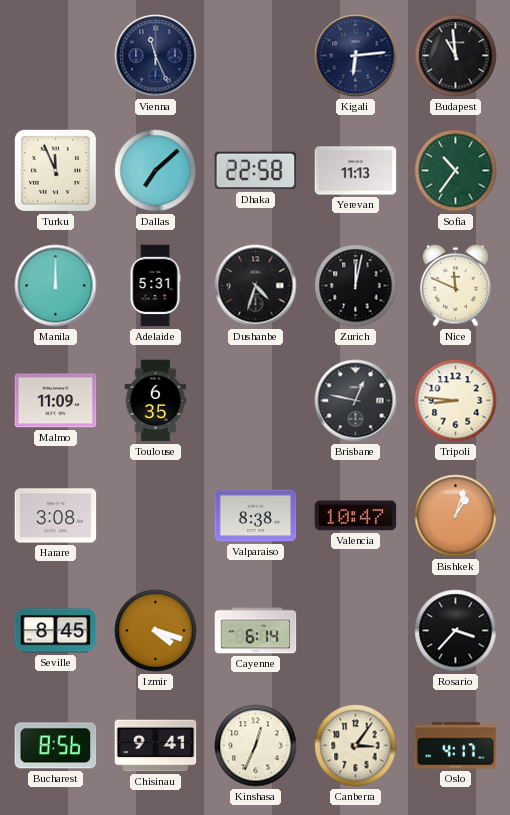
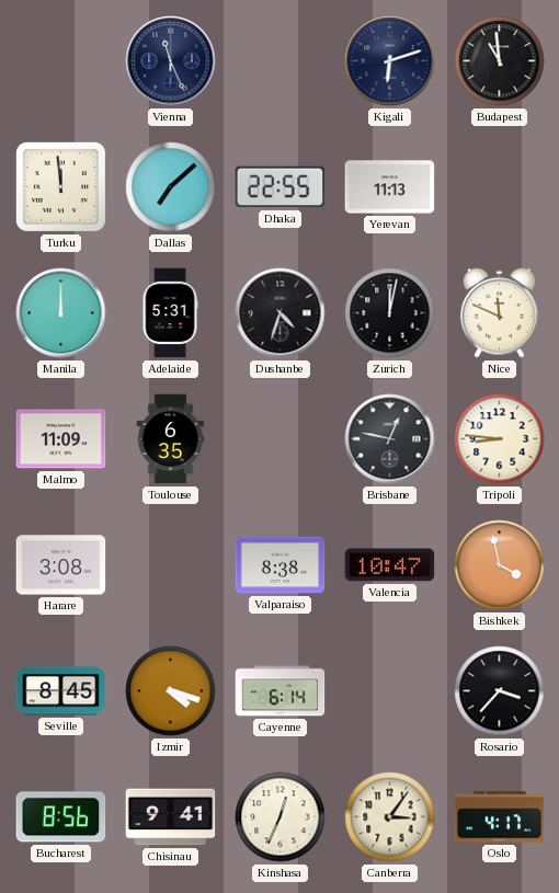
Kigali: 6:14 -> 6:12 (390, 61)
Turku: 11:56 -> 11:59 (60, 186)
Dhaka: 22:58 -> 22:55 (281, 187)
Sofia: 10:36 -> none (456, 171)
Bishkek: 1:03 -> 3:58 (500, 565)
